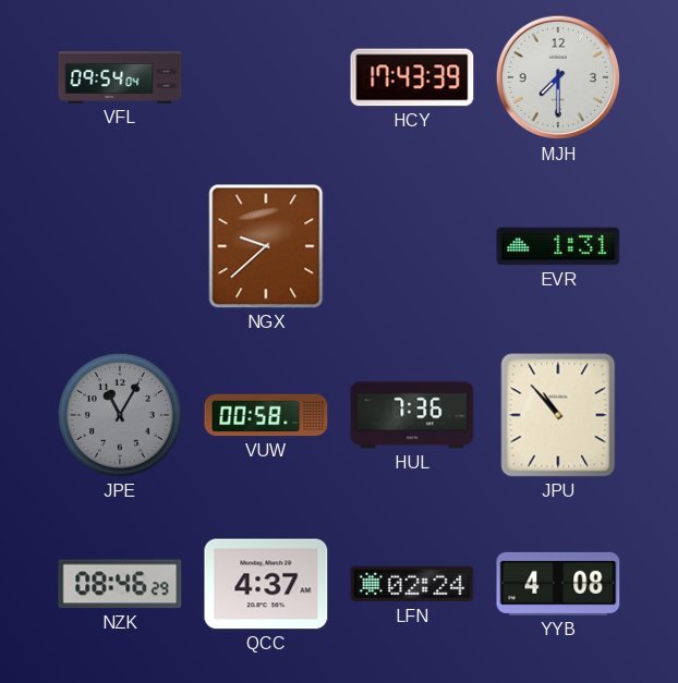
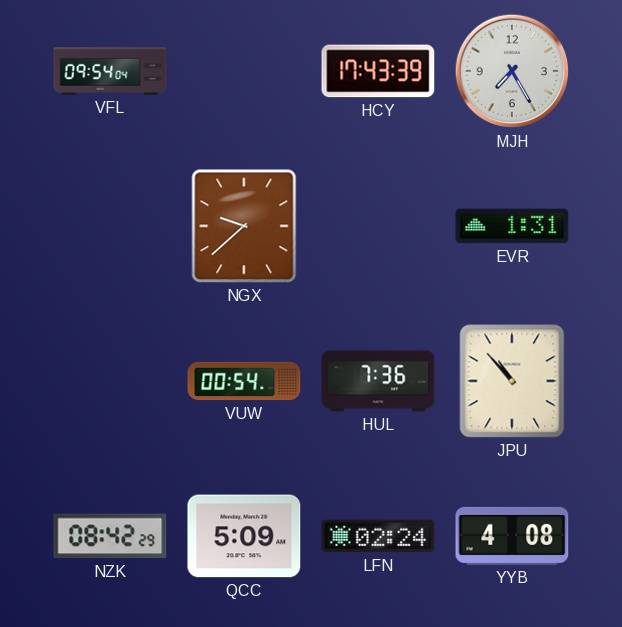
MJH: 7:30 -> 7:25 (512, 71)
JPE: 11:05 -> none (121, 416)
VUW: 00:58 -> 00:54 (244, 381)
NZK: 08:46 -> 08:42 (110, 536)
QCC: 4:37 -> 5:09 (244, 536)
